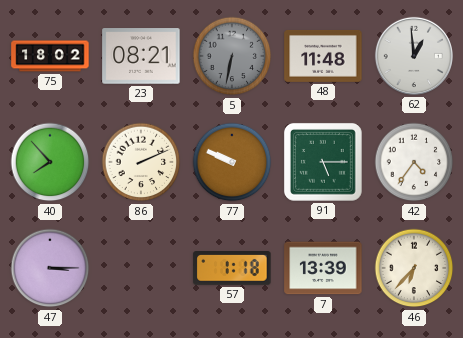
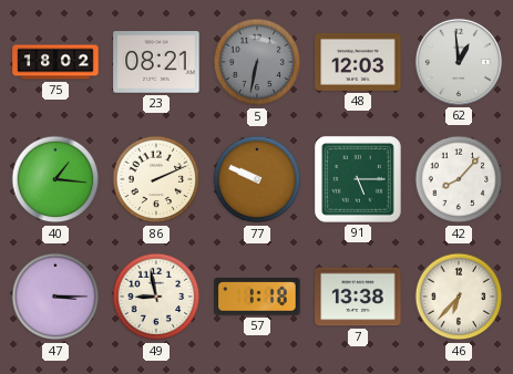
48: 11:48 -> 12:03 (358, 62)
40: 7:53 -> 1:16 (55, 179)
42: 4:36 -> 8:07 (459, 179)
49: none -> 8:58 (156, 297)
7: 13:39 -> 13:38 (358, 297)
